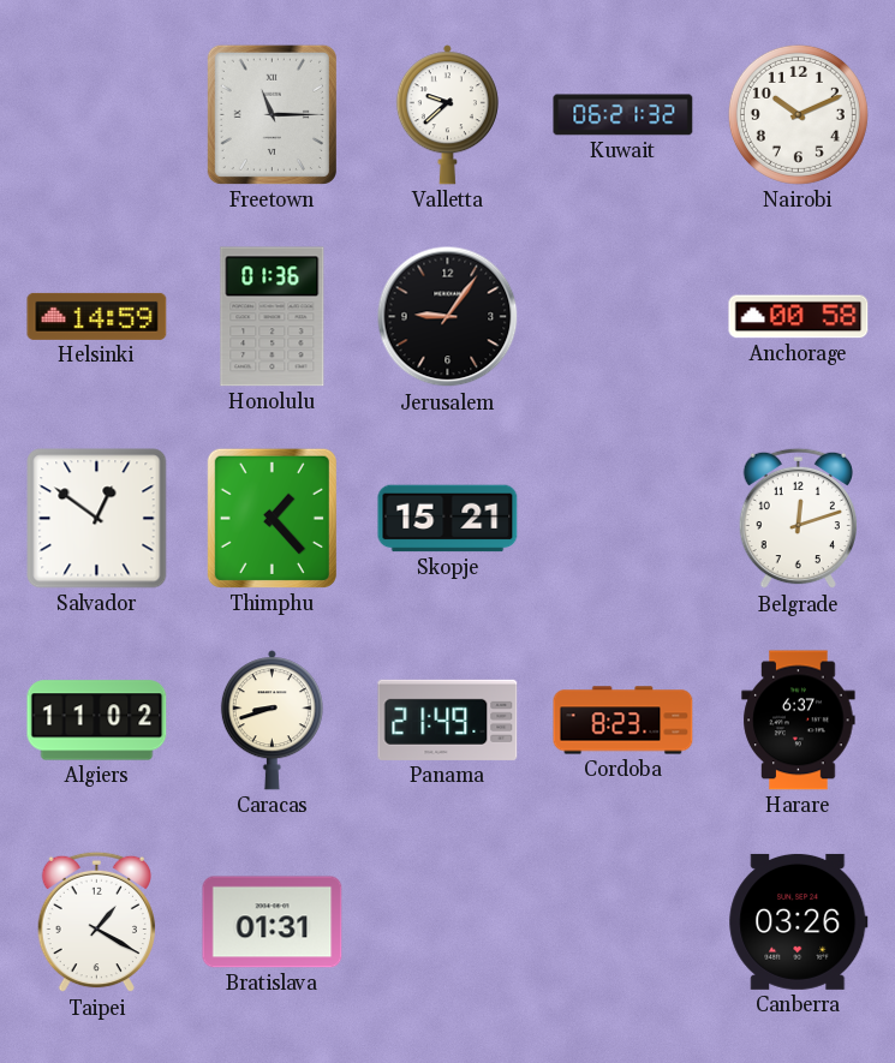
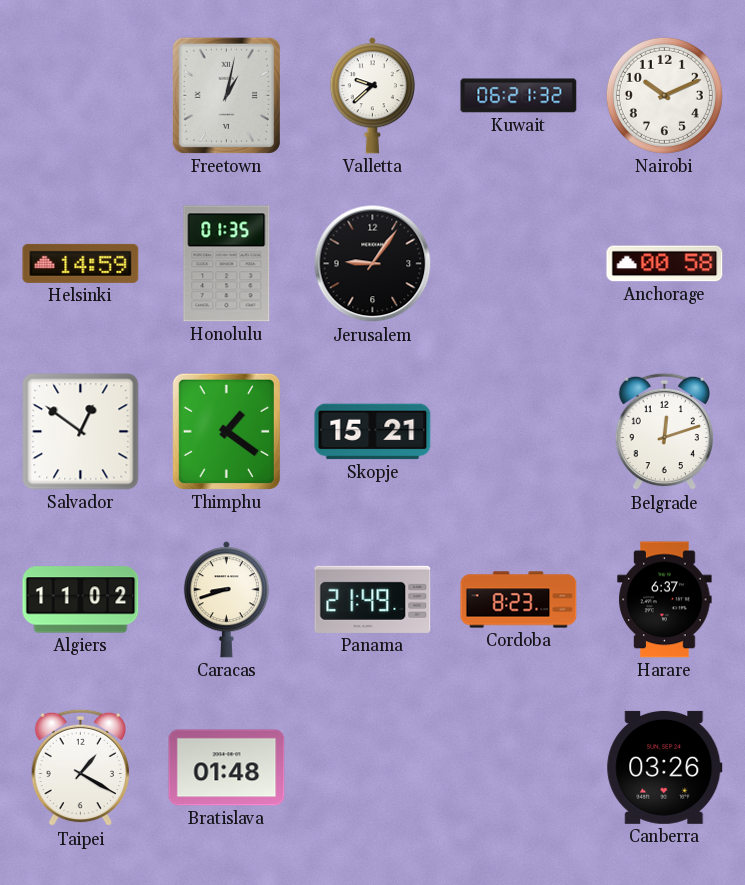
Freetown: 11:15 -> 1:02 (226, 95)
Honolulu: 01:36 -> 01:35 (227, 264)
Thimphu: 1:23 -> 1:21 (226, 431)
Bratislava: 01:31 -> 01:48 (227, 768)
